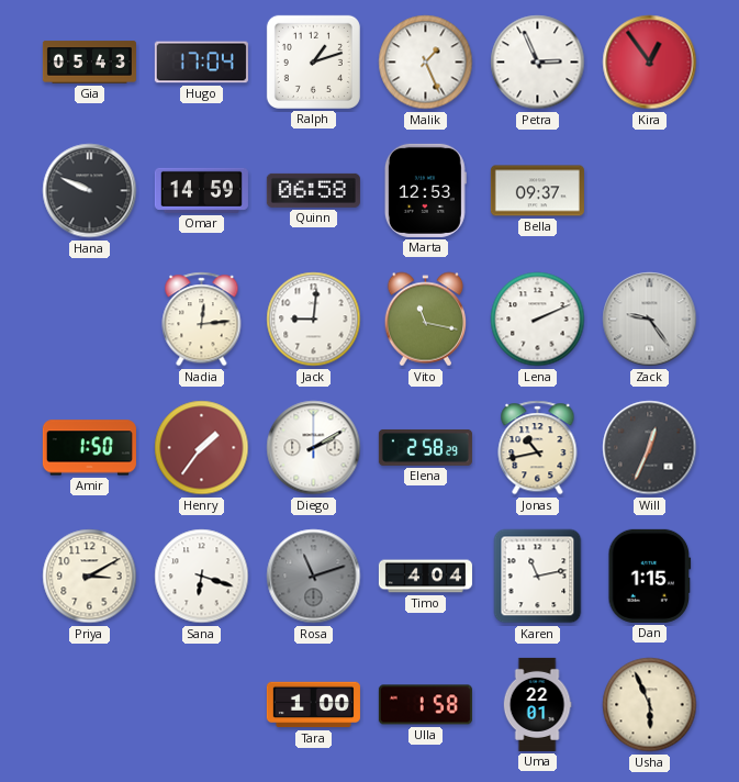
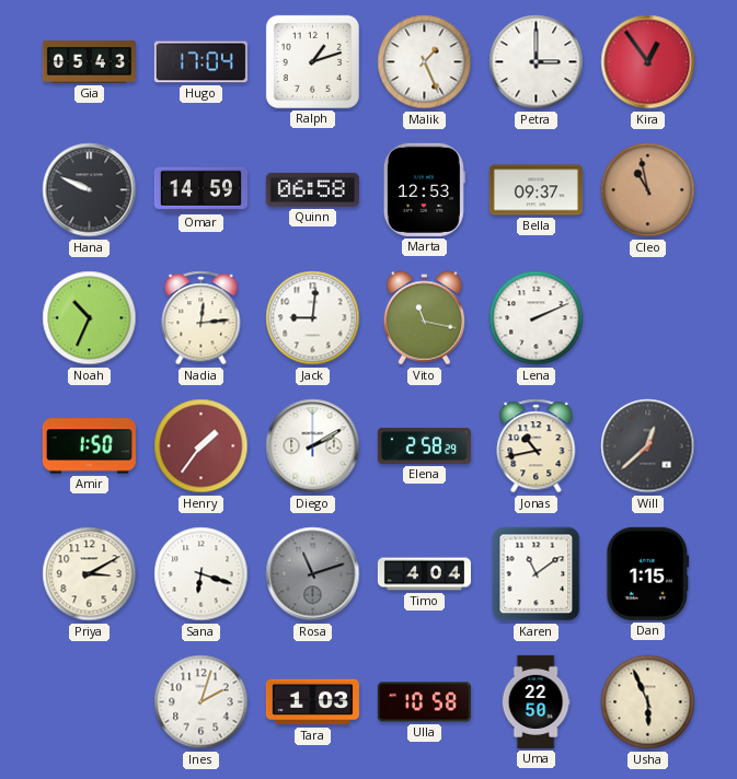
Petra: 2:56 -> 3:00 (537, 62)
Cleo: none -> 10:58 (648, 190)
Noah: none -> 10:34 (90, 318)
Zack: 9:24 -> none (650, 320)
Will: 12:34 -> 12:38 (648, 446)
Karen: 11:13 -> 11:09 (537, 574)
Ines: none -> 2:03 (201, 702)
Tara: 1:00 -> 1:03 (312, 702)
Ulla: 1:58 -> 10:58 (424, 702)
Uma: 22:01 -> 22:50 (536, 701)
